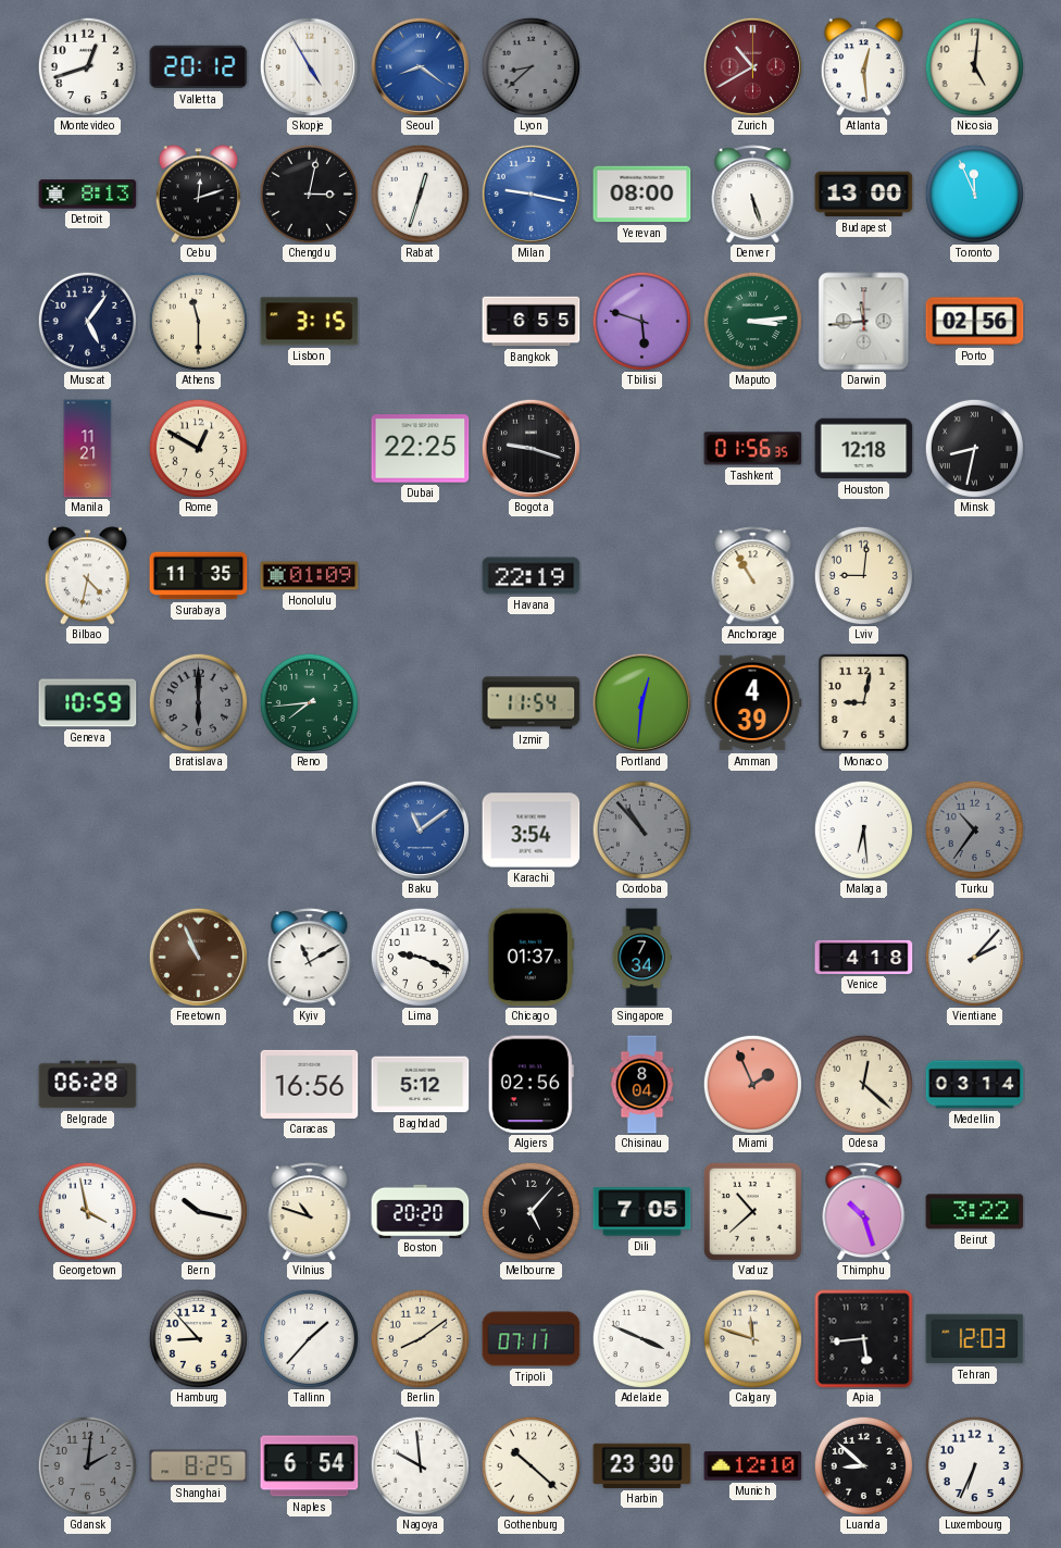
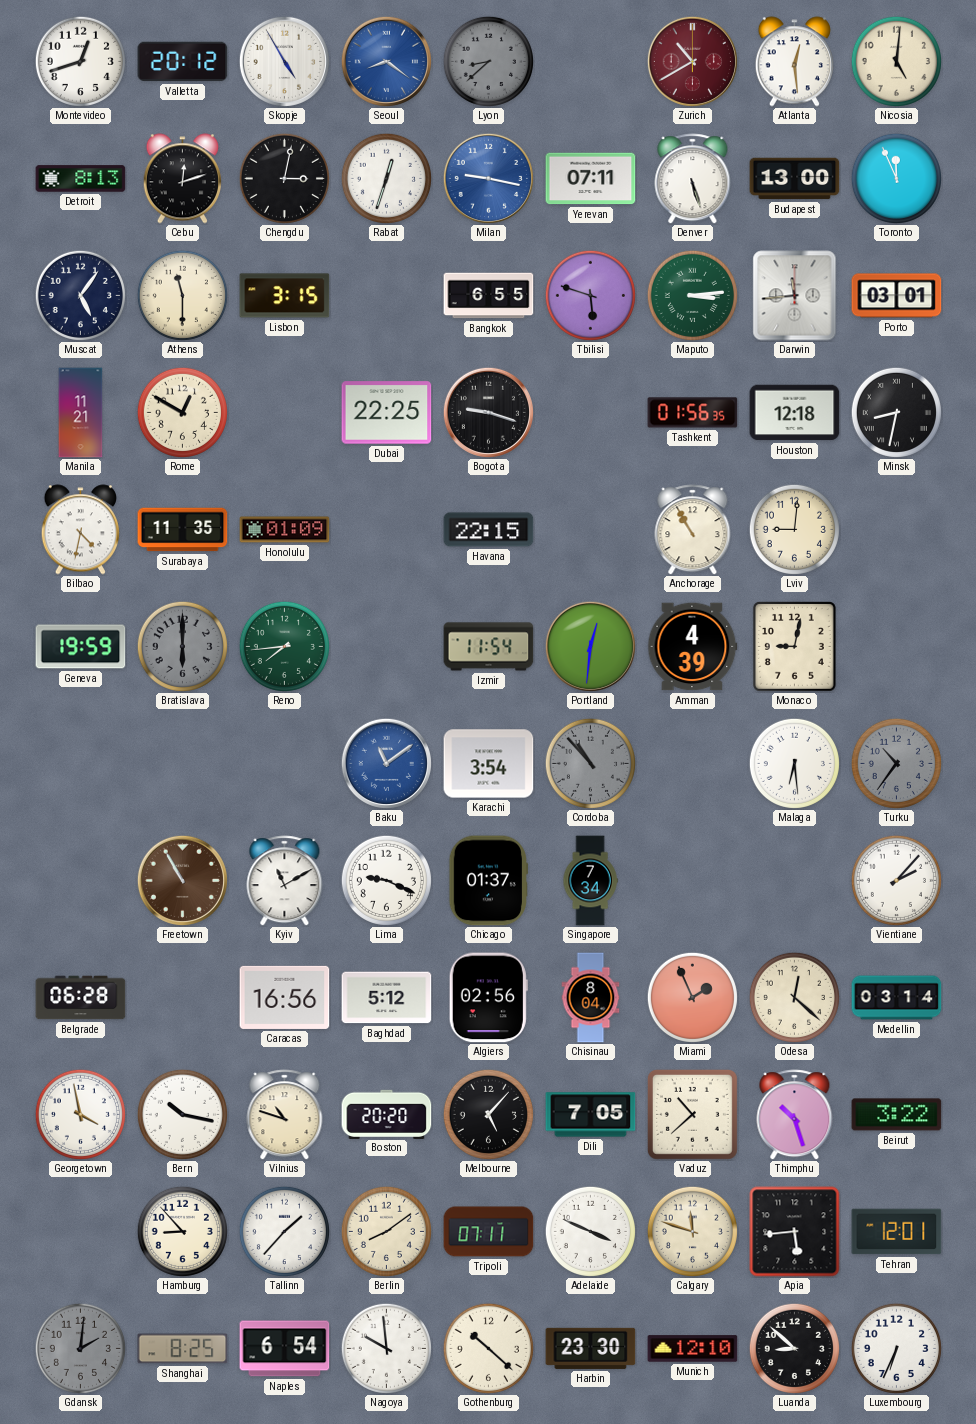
Yerevan: 08:00 -> 07:11 (591, 179)
Porto: 02:56 -> 03:01 (897, 296)
Havana: 22:19 -> 22:15 (489, 530)
Geneva: 10:59 -> 19:59 (81, 647)
Freetown: 10:56 -> 10:55 (182, 880)
Venice: 4:18 -> none (864, 957)
Tehran: 12:03 -> 12:01 (897, 1232)
